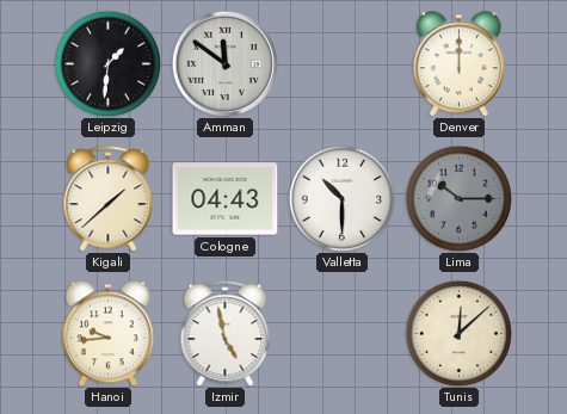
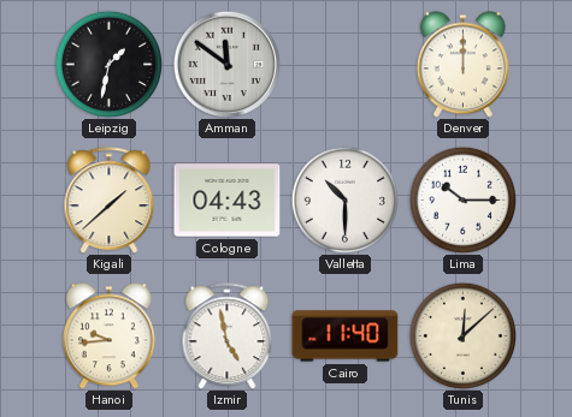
Leipzig: 1:31 -> 1:32 (108, 64)
Lima dial: grey -> white (462, 199)
Cairo: none -> 11:40 (346, 336)
